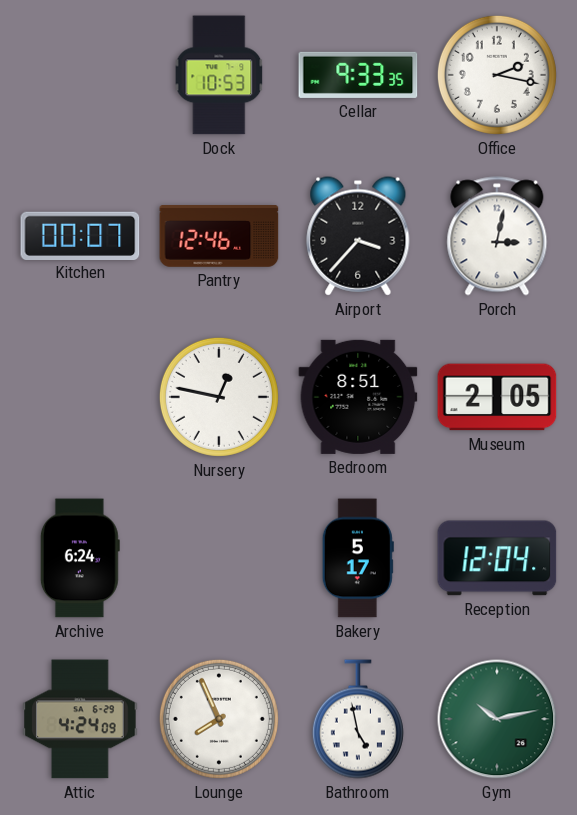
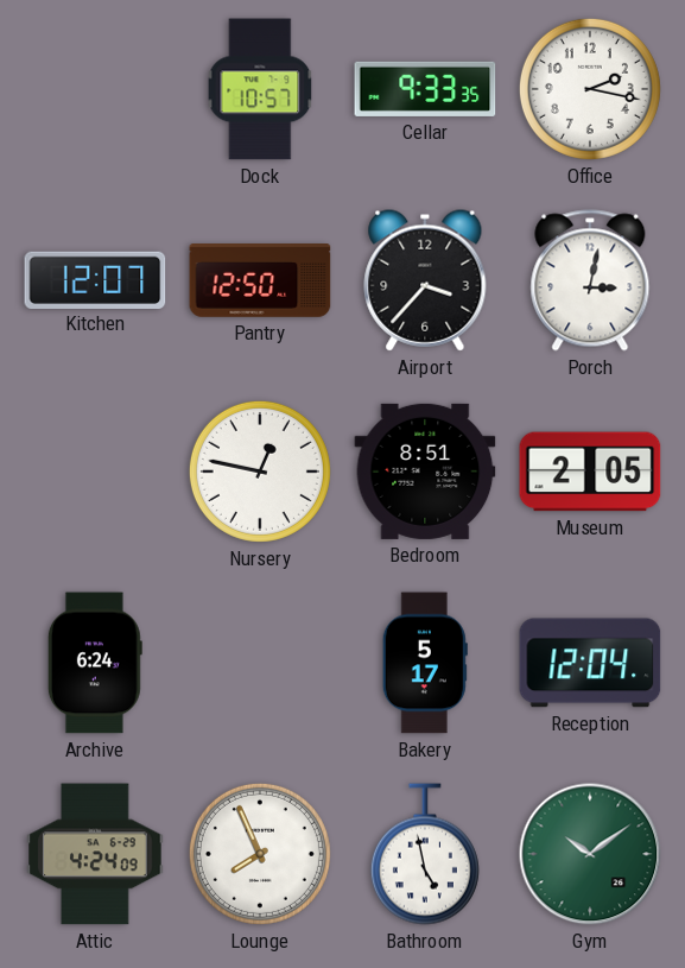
Dock: 10:53 -> 10:57 (260, 89)
Kitchen: 00:07 -> 12:07 (95, 279)
Pantry: 12:46 -> 12:50 (260, 280)
Gym: 10:13 -> 10:09 (590, 854)
